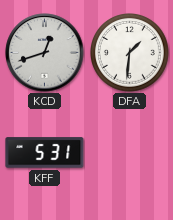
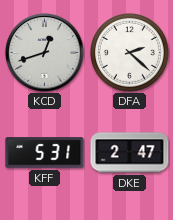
DFA: 1:31 -> 2:22 (130, 53)
DKE: none -> 2:47 (130, 153)
